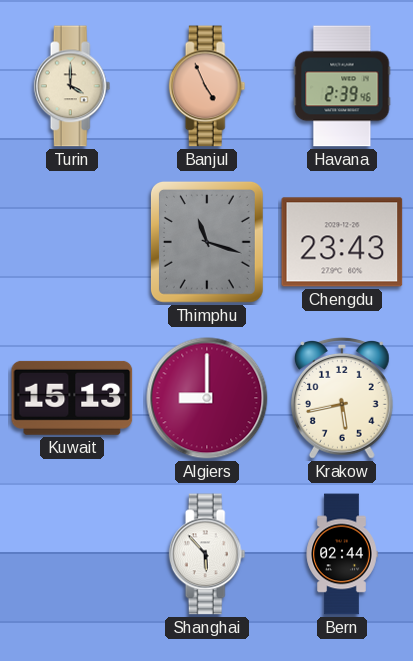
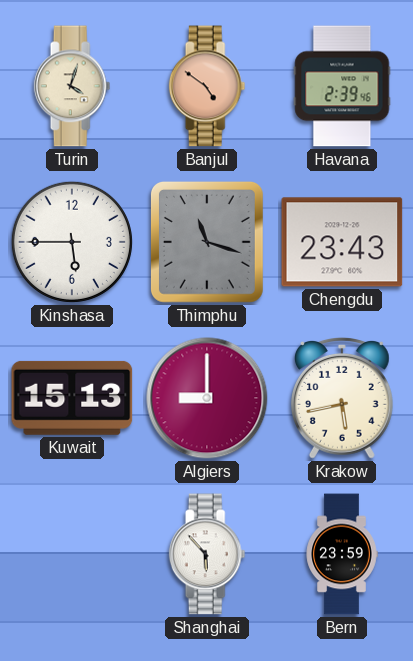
Turin: 4:00 -> 4:03 (72, 86)
Banjul: 4:56 -> 4:51 (207, 86)
Kinshasa: none -> 5:45 (72, 242)
Bern: 02:44 -> 23:59 (342, 554)
